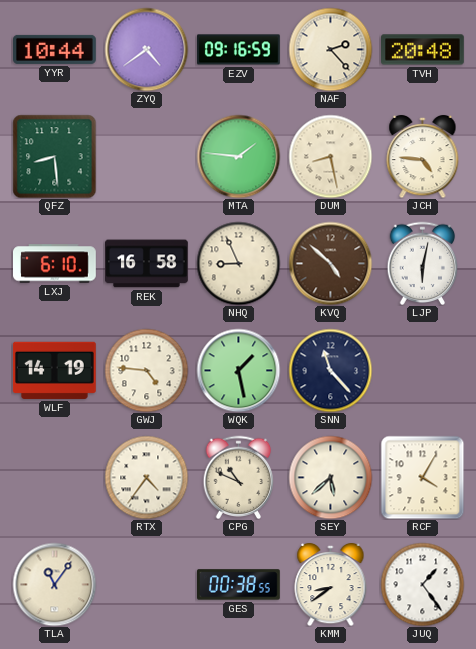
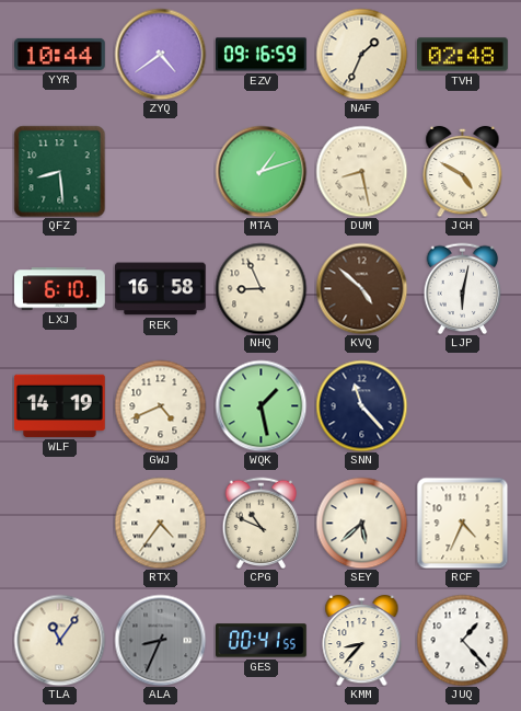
NAF: 2:23 -> 1:34 (361, 54)
TVH: 20:48 -> 02:48 (463, 55)
MTA: 1:46 -> 1:12 (260, 171)
JCH: 4:46 -> 4:50 (463, 171)
GWJ: 4:46 -> 4:41 (160, 405)
RCF: 4:05 -> 4:34 (462, 523)
ALA: none -> 8:34 (160, 640)
GES: 00:38 -> 00:41 (262, 641)
KMM: 8:39 -> 8:37 (362, 640)
JUQ: 1:24 -> 1:23 (462, 640)
